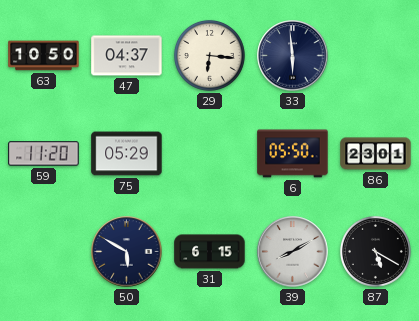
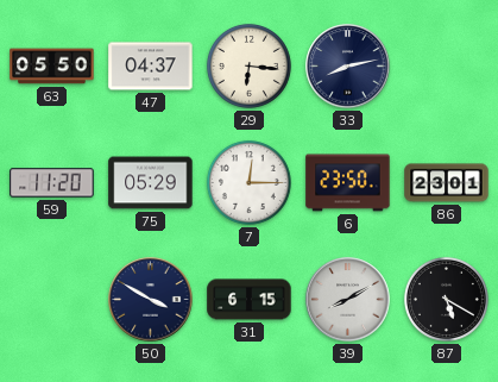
63: 10:50 -> 05:50 (52, 67)
33: 5:59 -> 8:13 (348, 67)
7: none -> 12:15 (248, 182)
6: 05:50 -> 23:50 (348, 183)
50: 5:50 -> 3:50 (151, 300)
